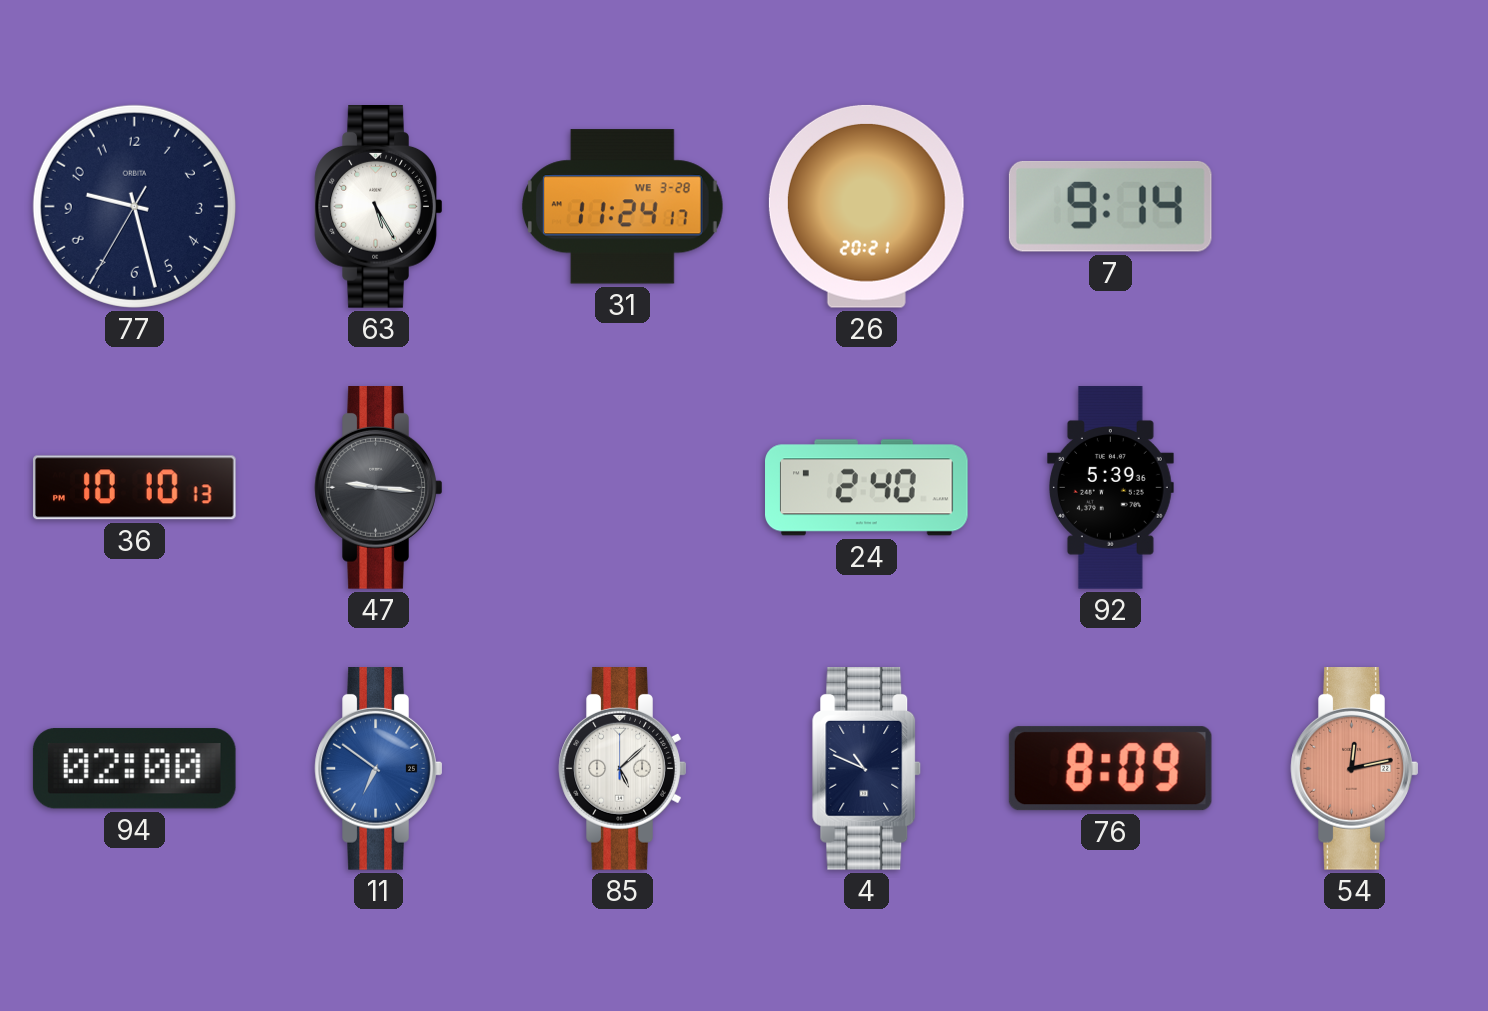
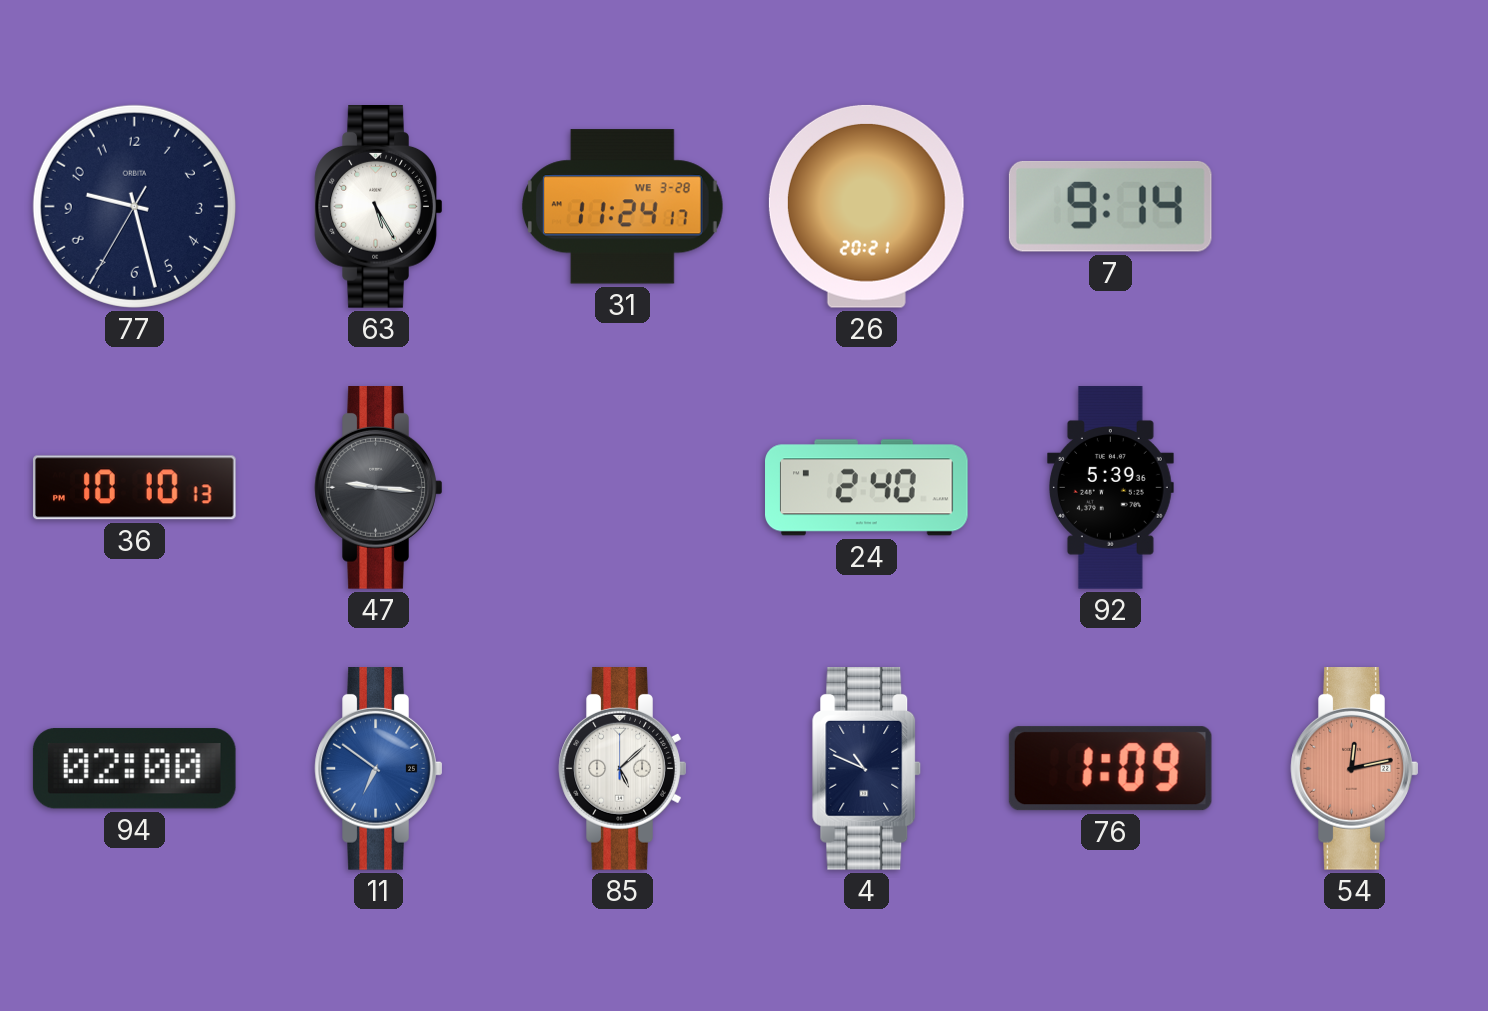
76: 8:09 -> 1:09 (1110, 769)
